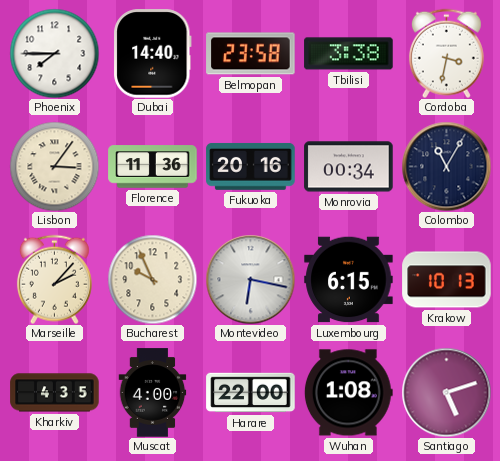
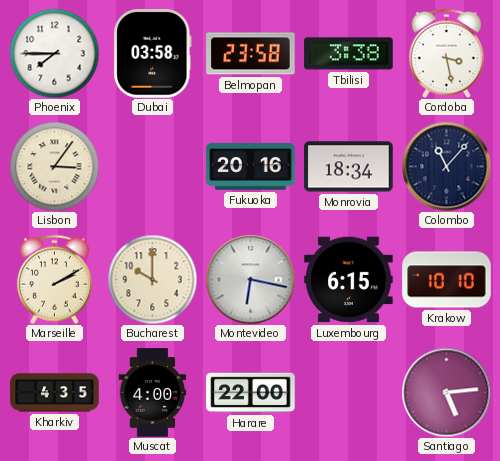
Dubai: 14:40 -> 03:58 (153, 54)
Cordoba: 3:32 -> 3:28 (446, 53)
Florence: 11:36 -> none (153, 167)
Monrovia: 00:34 -> 18:34 (349, 167)
Colombo: 11:05 -> 11:07 (446, 166)
Marseille: 2:07 -> 2:10 (54, 279)
Bucharest: 9:56 -> 10:00 (152, 279)
Krakow: 10:13 -> 10:10 (447, 280)
Wuhan: 1:08 -> none (348, 393)
Santiago: 5:12 -> 5:14 (446, 392)
